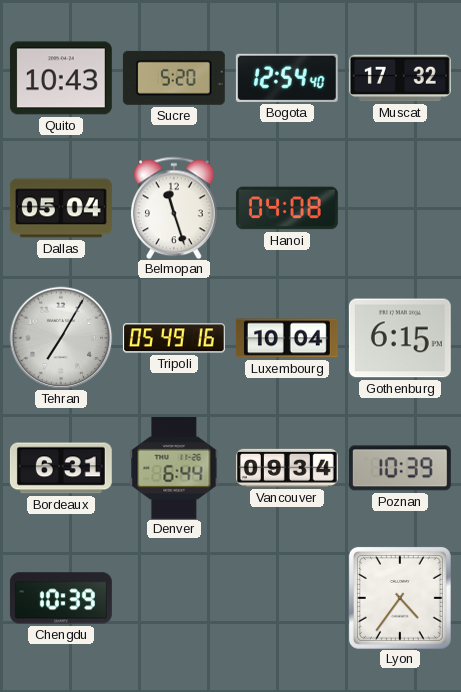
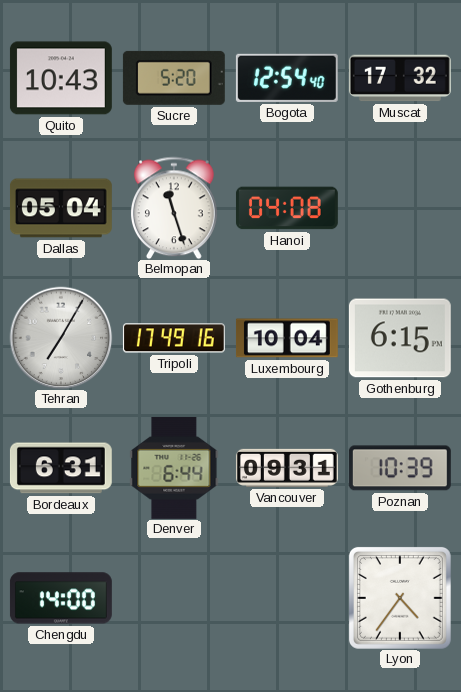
Tripoli: 05:49 -> 17:49 (174, 338)
Vancouver: 09:34 -> 09:31 (287, 468)
Chengdu: 10:39 -> 14:00 (61, 598)
